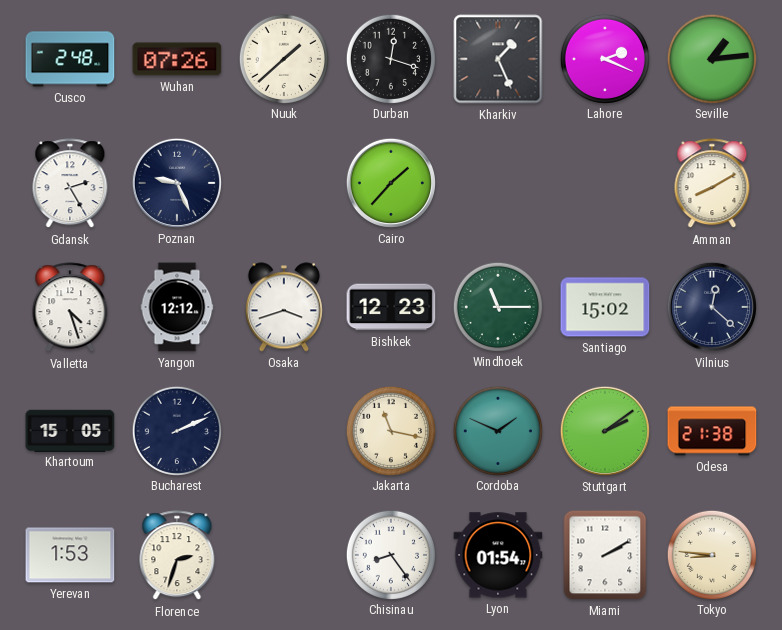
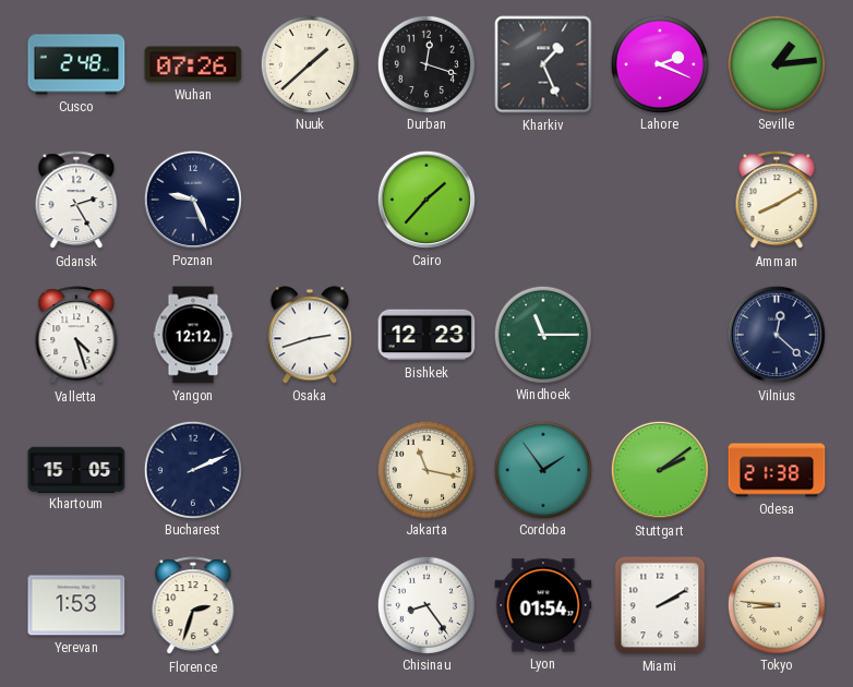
Osaka: 3:42 -> 2:42 (310, 335)
Santiago: 15:02 -> none (605, 307)
Cordoba: 1:49 -> 1:54 (542, 469)
